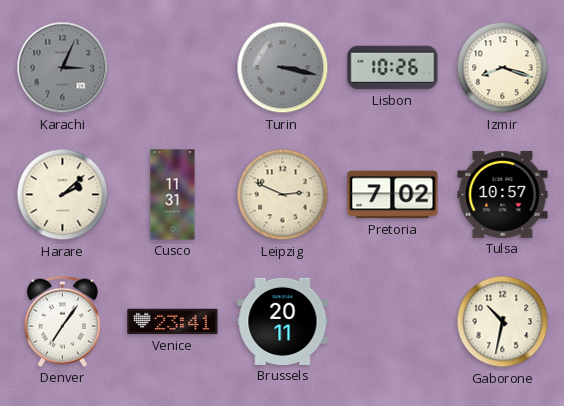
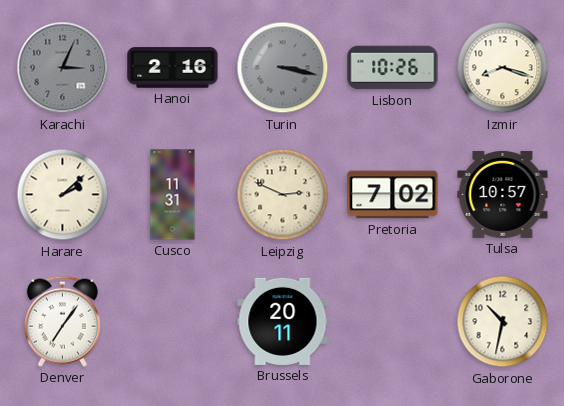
Hanoi: none -> 2:16 (173, 68)
Venice: 23:41 -> none (173, 322)
